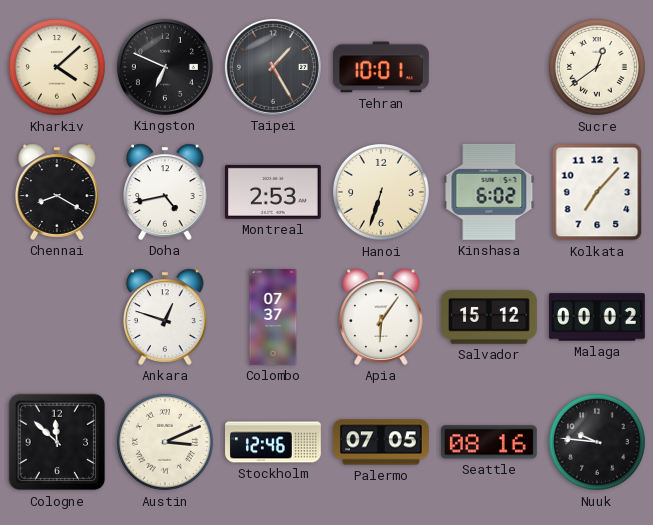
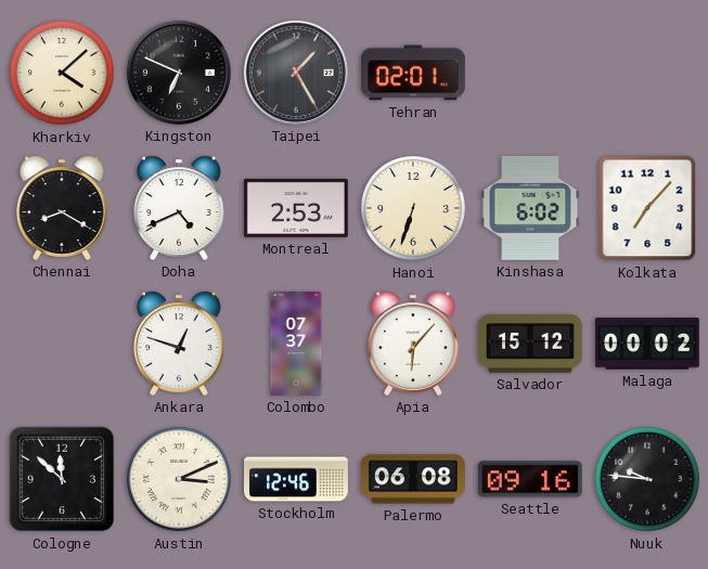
Tehran: 10:01 -> 02:01 (413, 73)
Sucre: 12:39 -> none (598, 68)
Doha: 4:43 -> 4:41 (179, 208)
Apia: 6:06 -> 6:07 (413, 344)
Palermo: 07:05 -> 06:08 (413, 479)
Seattle: 08:16 -> 09:16 (530, 479)
